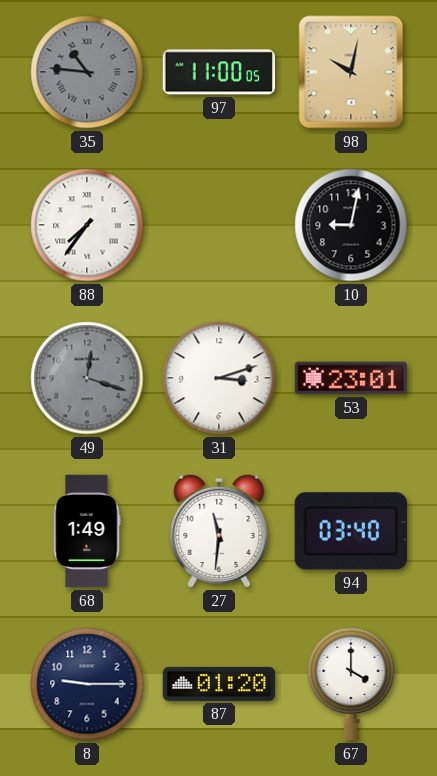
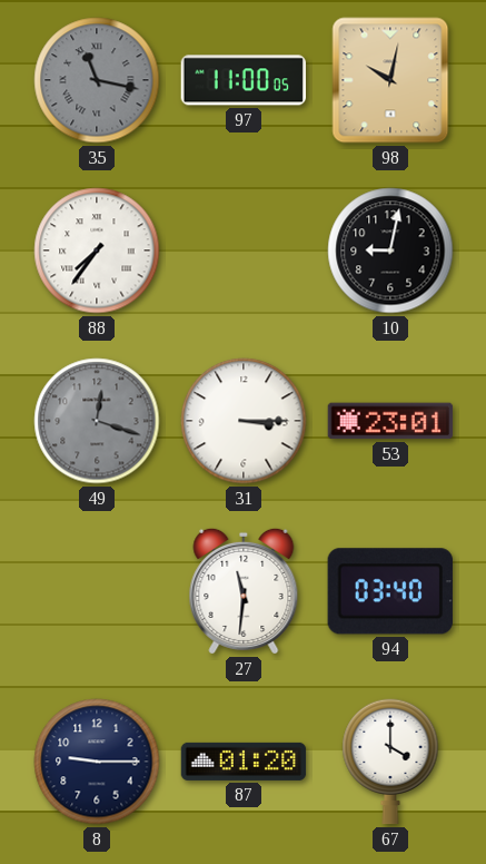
35: 10:46 -> 11:17 (97, 80)
31: 3:12 -> 3:15 (244, 421)
68: 1:49 -> none (87, 531)
